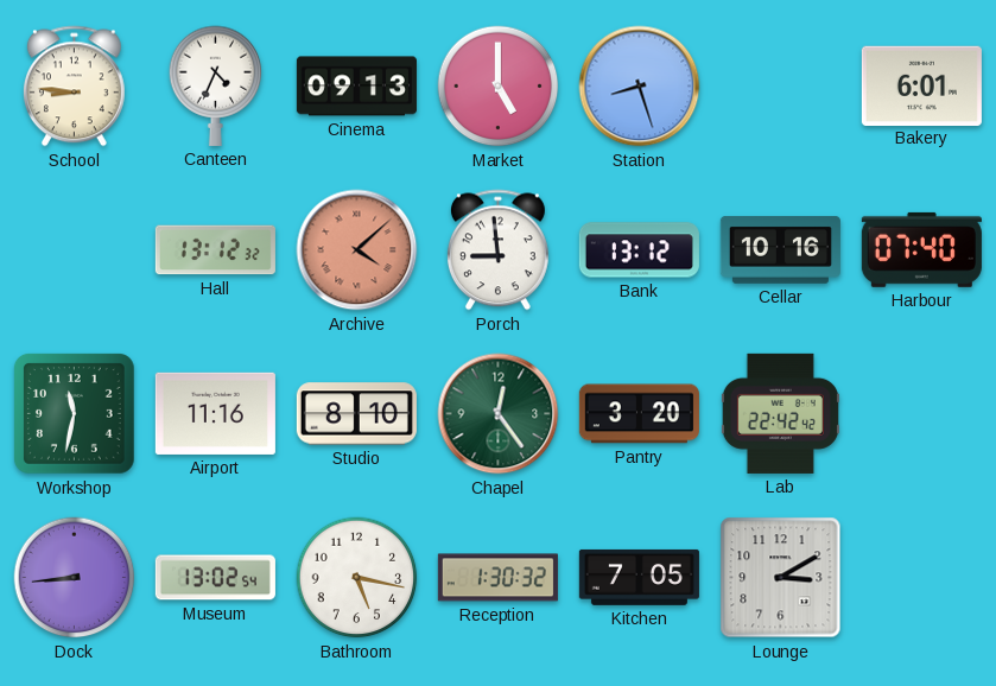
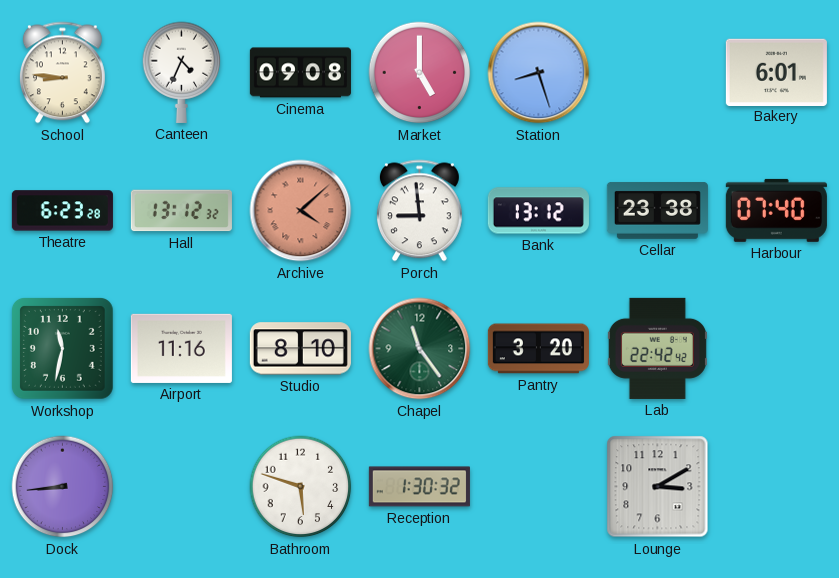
Cinema: 09:13 -> 09:08 (300, 73)
Theatre: none -> 6:23 (62, 211)
Cellar: 10:16 -> 23:38 (657, 211)
Chapel: 12:24 -> 11:24 (420, 349)
Museum: 13:02 -> none (215, 578)
Bathroom: 5:17 -> 5:48 (301, 487)
Kitchen: 7:05 -> none (639, 577)
